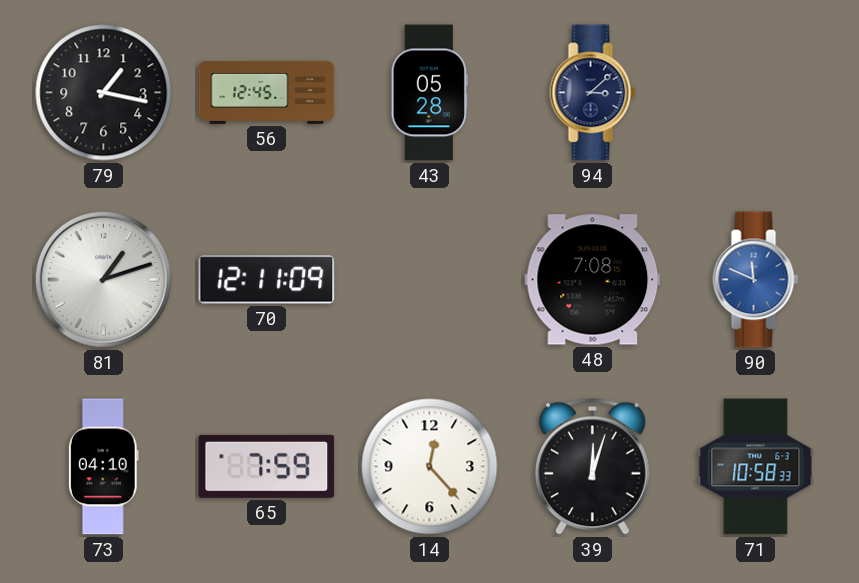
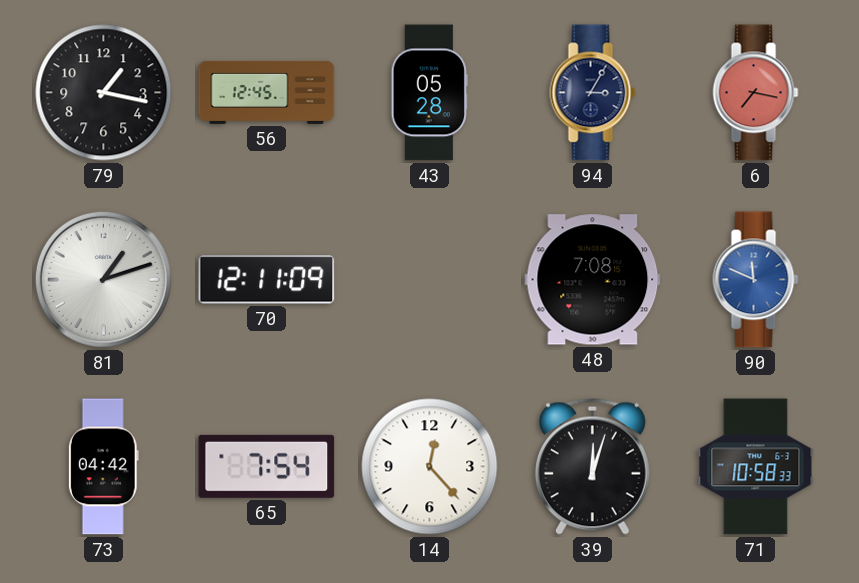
94: 3:08 -> 3:05 (593, 93)
6: none -> 7:17 (756, 93)
73: 04:10 -> 04:42 (103, 467)
65: 7:59 -> 7:54 (267, 466)
